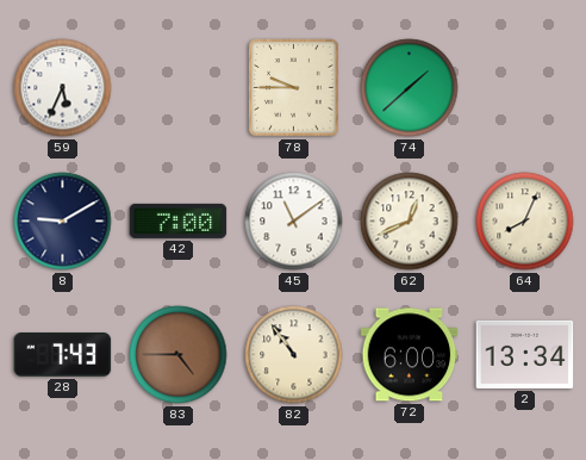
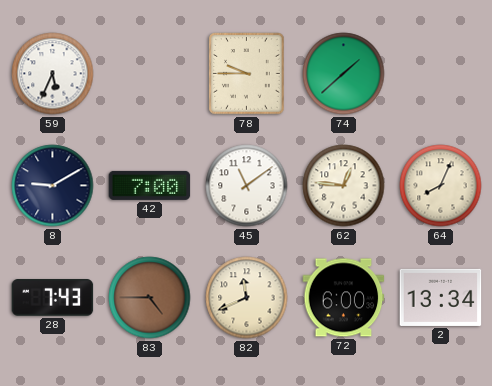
62: 12:41 -> 12:46 (344, 186)
82: 10:54 -> 11:41 (247, 298)
